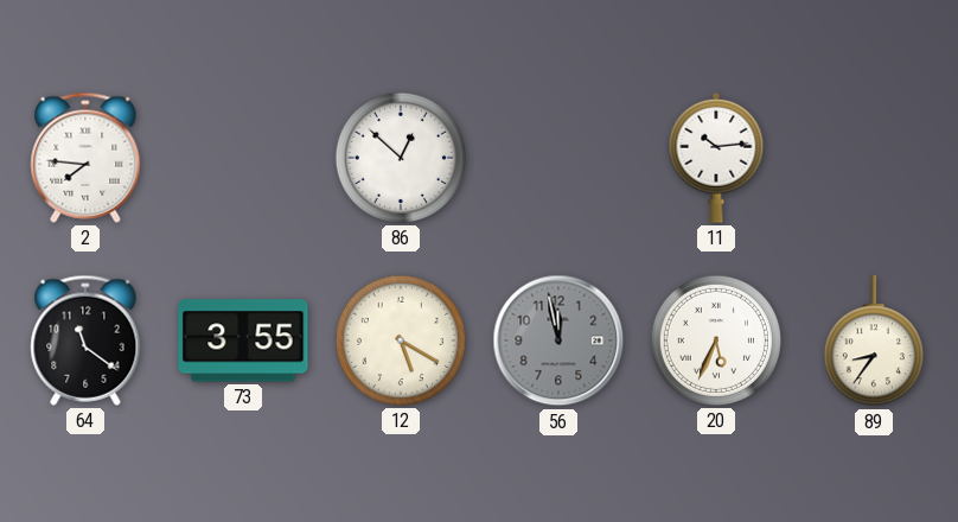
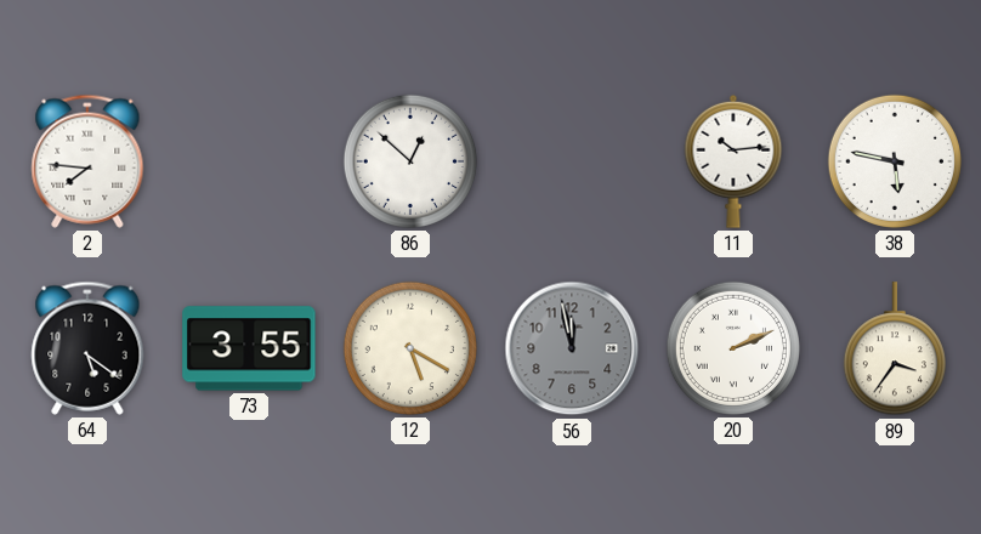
38: none -> 5:47 (895, 161)
64: 11:21 -> 5:21 (87, 348)
20: 5:34 -> 2:11 (733, 348)
89: 8:36 -> 3:36 (895, 350)
